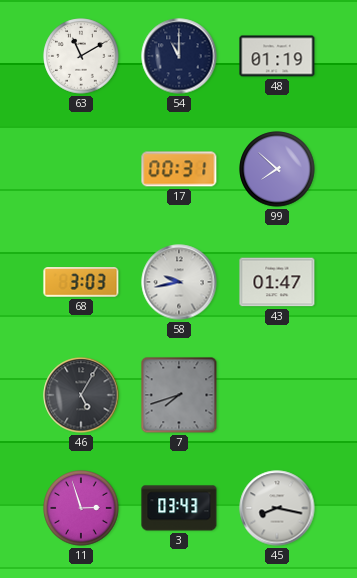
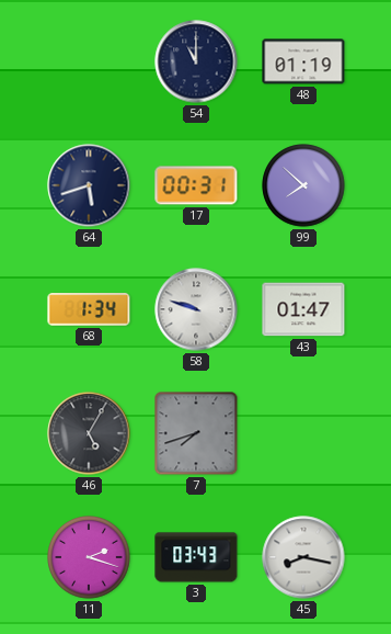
63: 11:10 -> none (81, 56)
64: none -> 5:42 (89, 185)
68: 3:03 -> 1:34 (89, 310)
58: 9:43 -> 9:48 (196, 309)
11: 2:57 -> 2:18 (89, 557)
